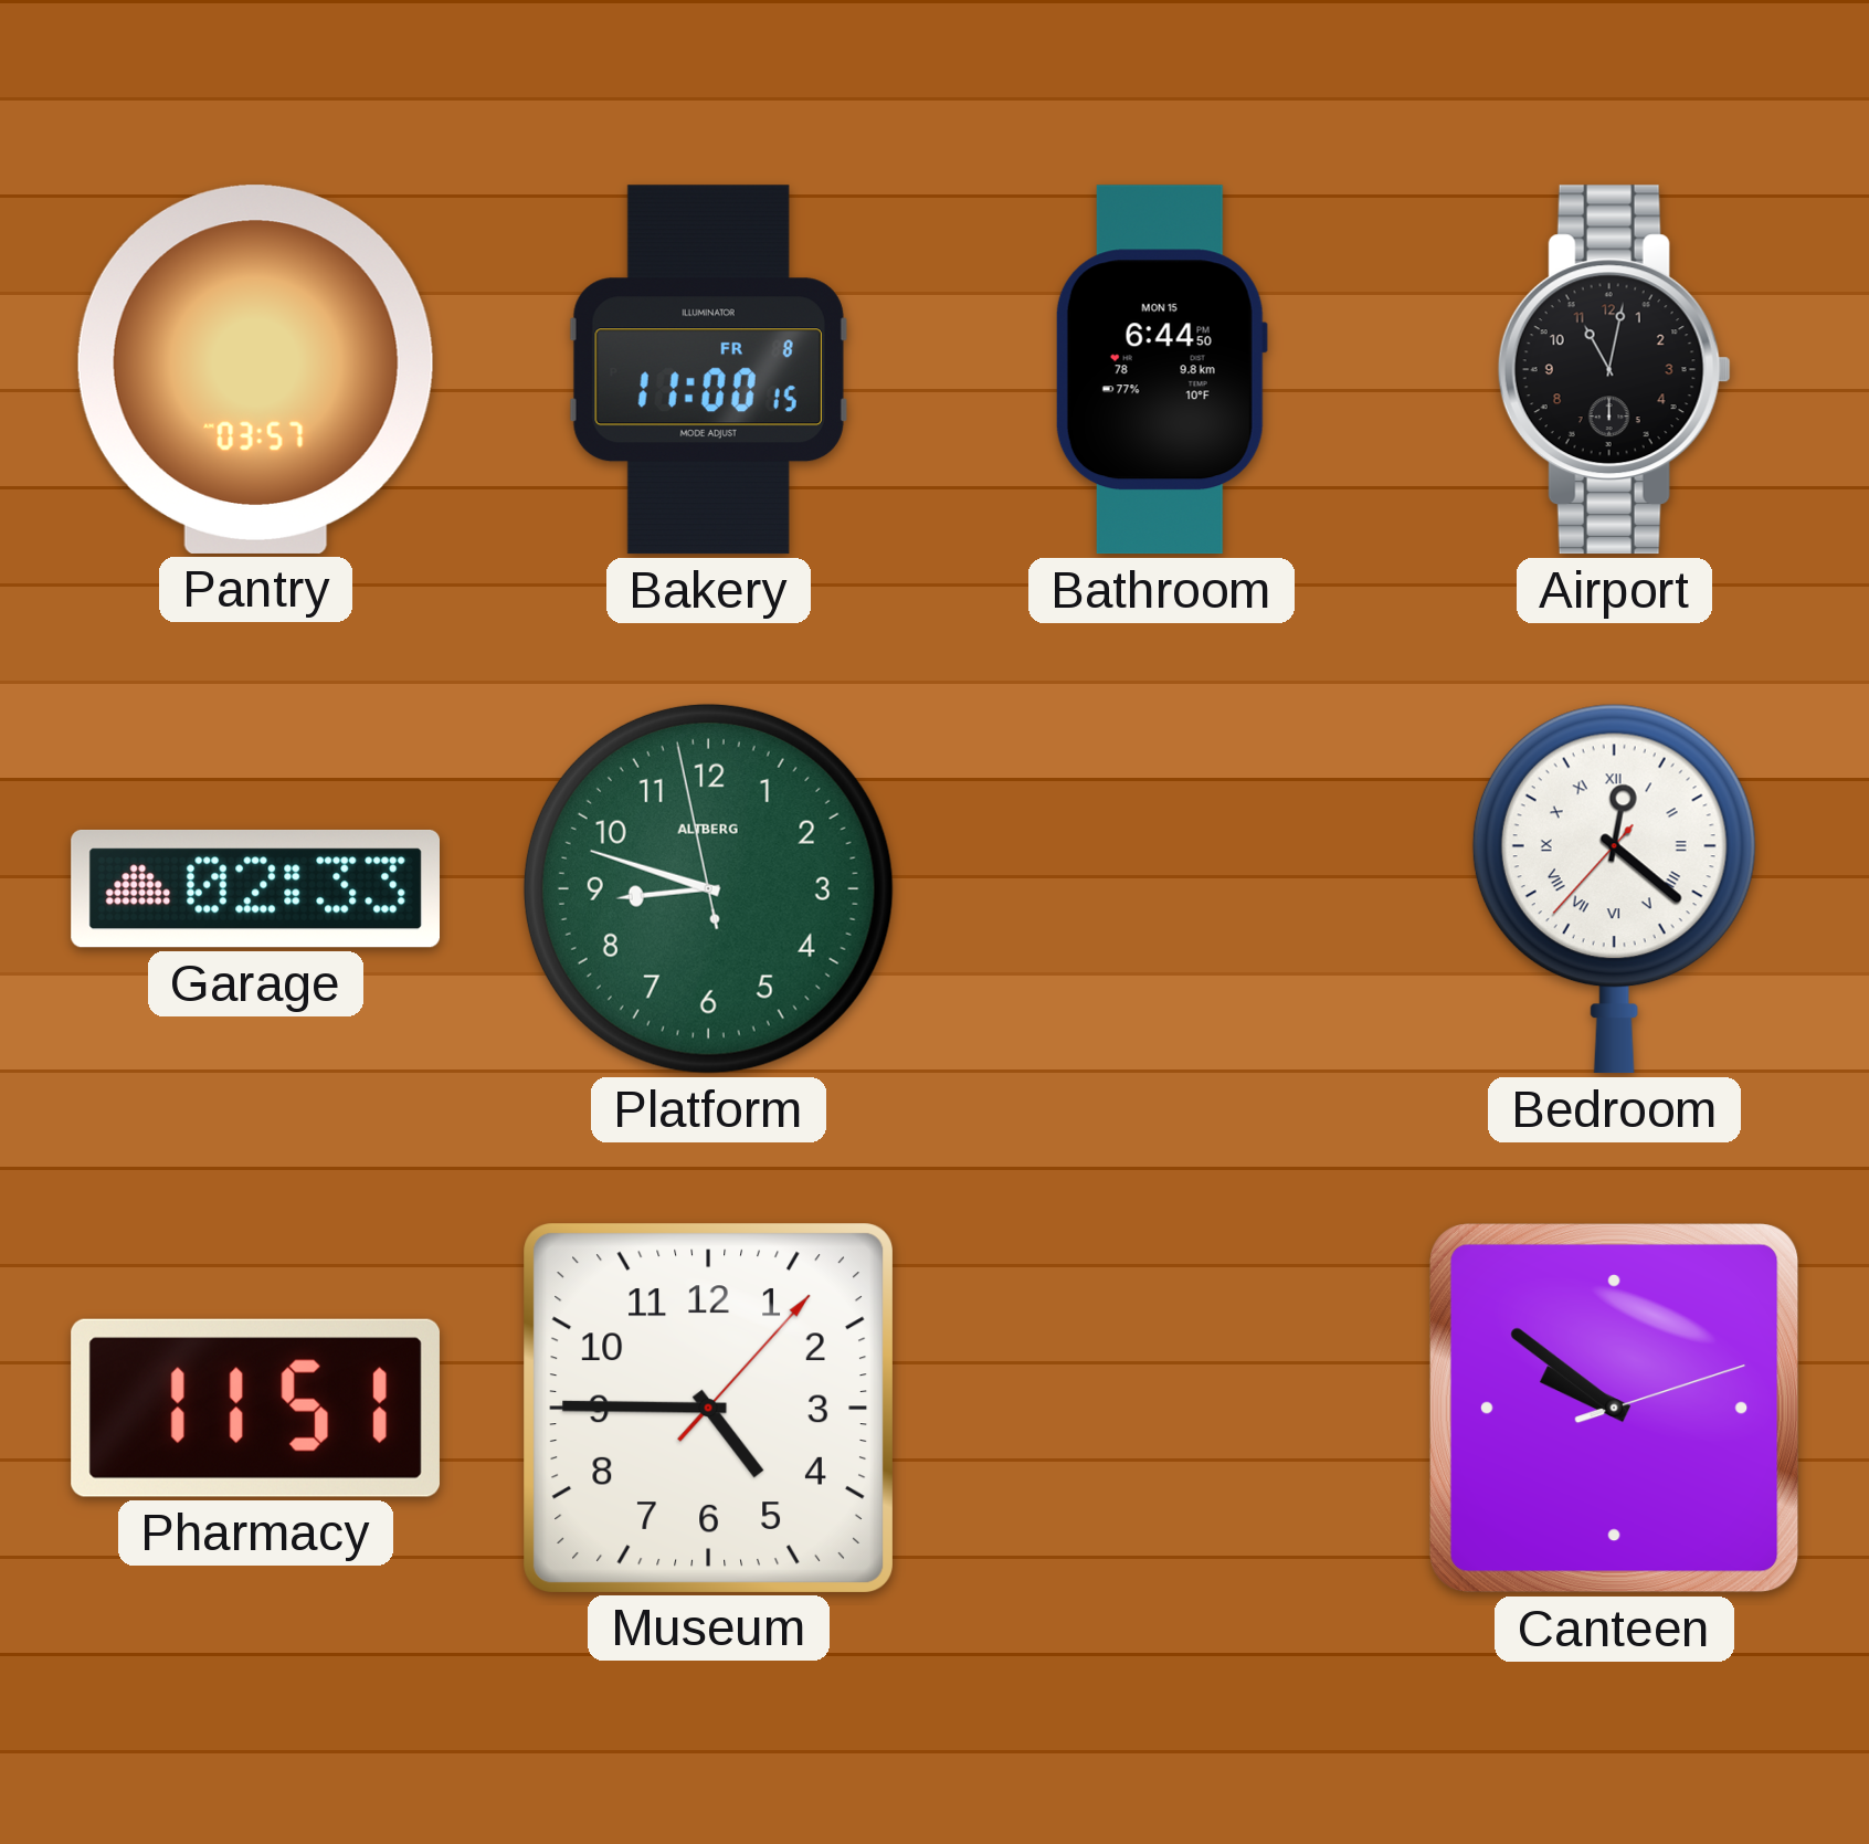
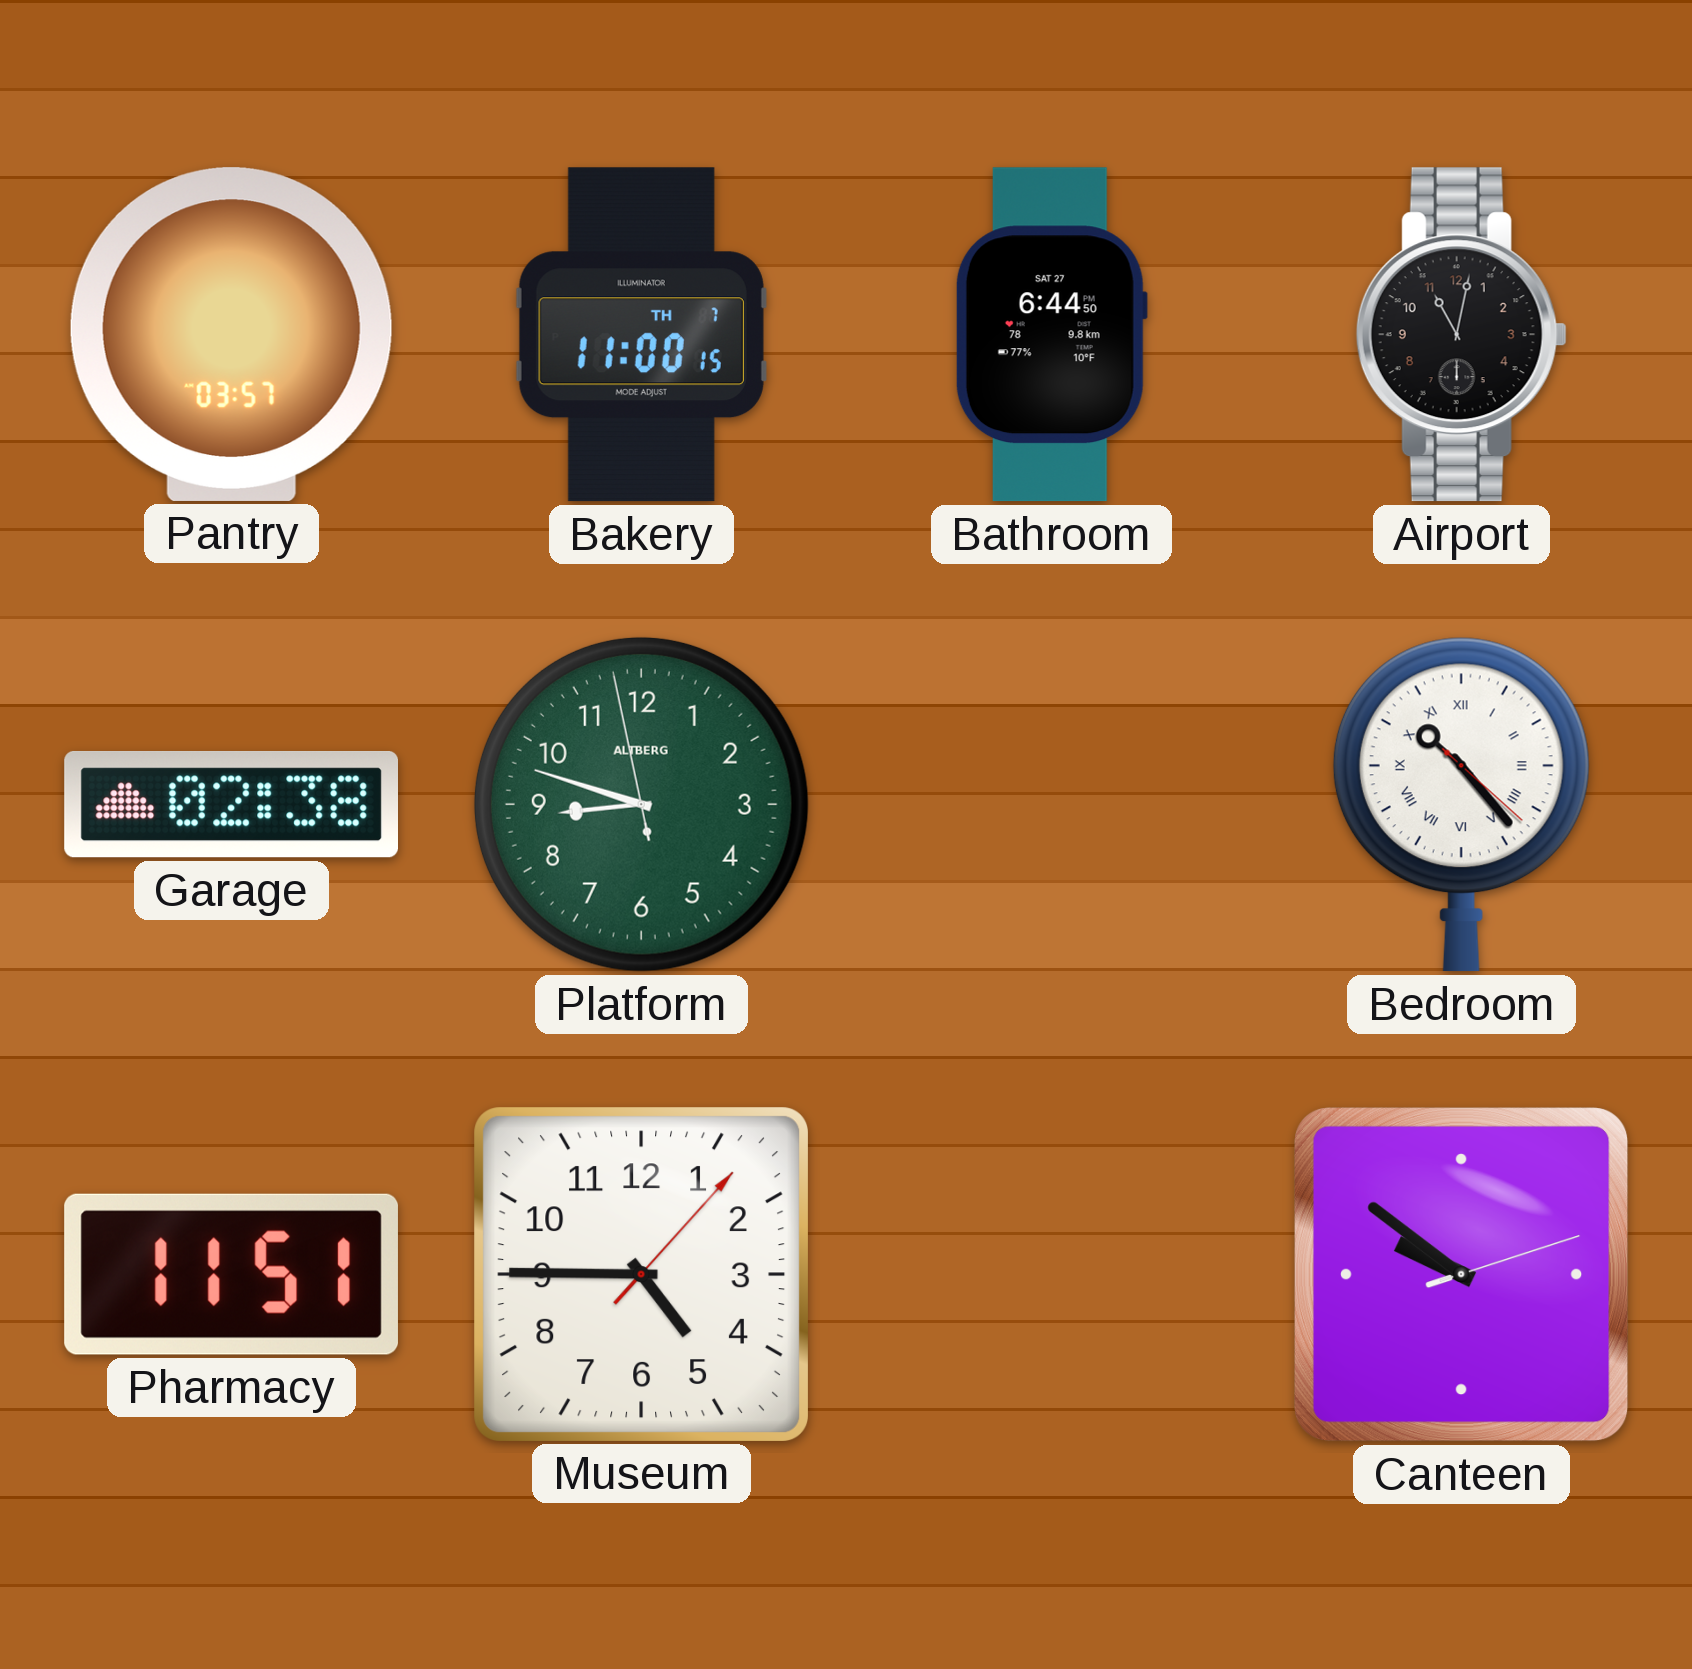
Bakery date: FR 8 -> TH 7 (641, 335)
Bathroom date: MON 15 -> SAT 27 (1051, 335)
Garage: 02:33 -> 02:38 (231, 804)
Bedroom: 12:21 -> 10:23 (1461, 804)
